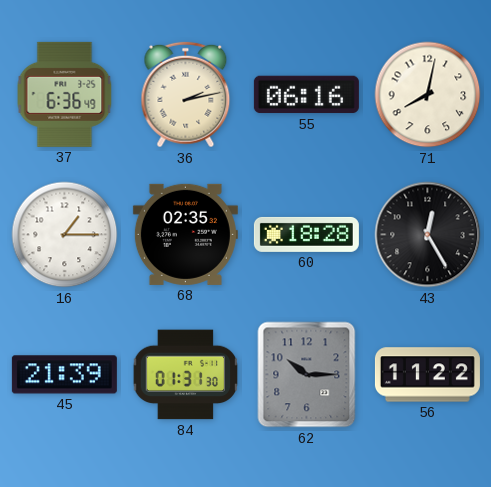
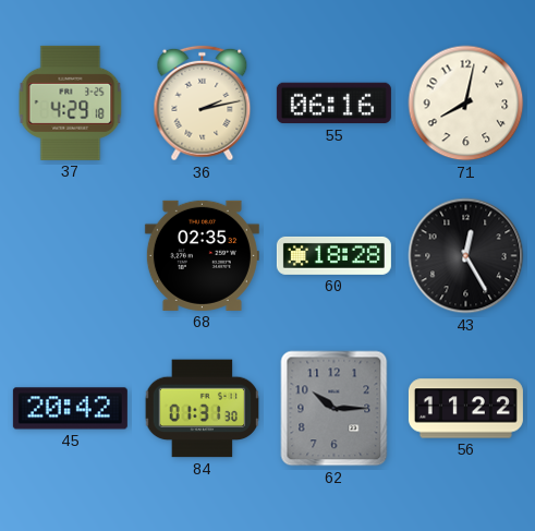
37: 6:36 -> 4:29 (71, 102)
16: 1:15 -> none (65, 235)
45: 21:39 -> 20:42 (70, 409)
